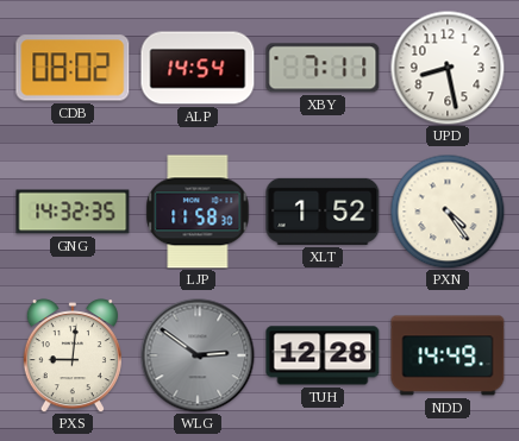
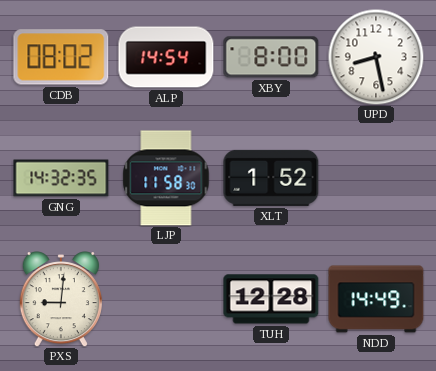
XBY: 7:11 -> 8:00 (271, 57)
PXN: 4:24 -> none (448, 212)
WLG: 2:51 -> none (198, 355)
